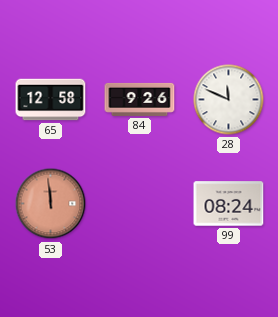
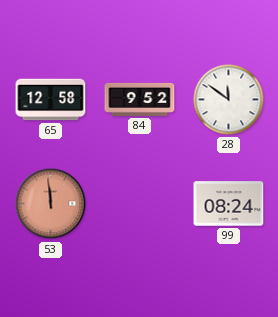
84: 9:26 -> 9:52 (140, 99)
28: 11:49 -> 11:51 (229, 100)
